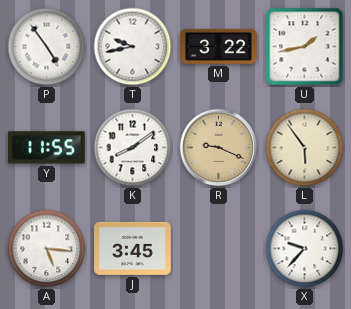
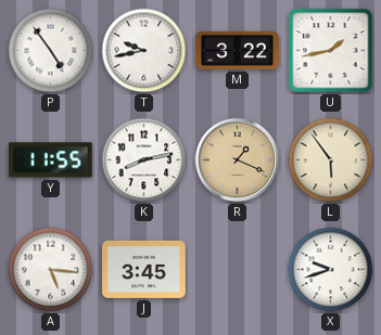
K: 8:09 -> 8:13 (144, 160)
R: 9:19 -> 1:19 (238, 160)
X: 9:37 -> 9:42 (331, 270)
